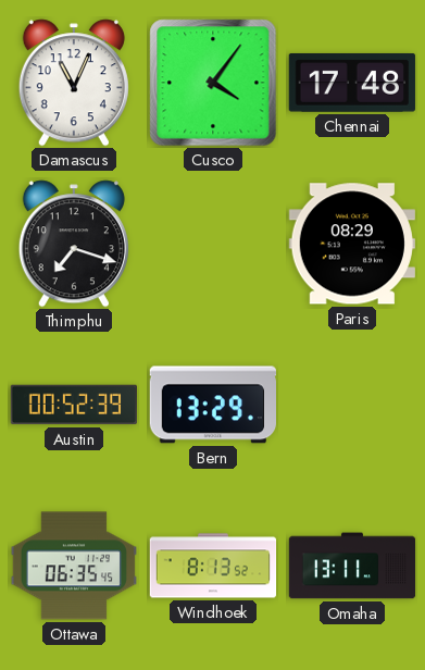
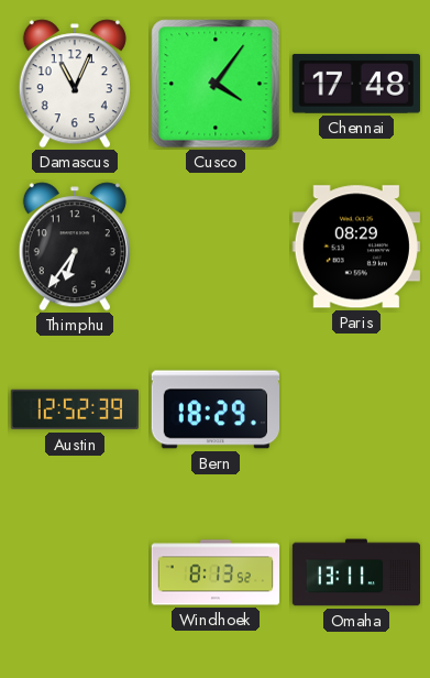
Thimphu: 7:18 -> 6:36 (75, 247)
Austin: 00:52 -> 12:52 (74, 409)
Bern: 13:29 -> 18:29 (214, 409)
Ottawa: 06:35 -> none (73, 566)
